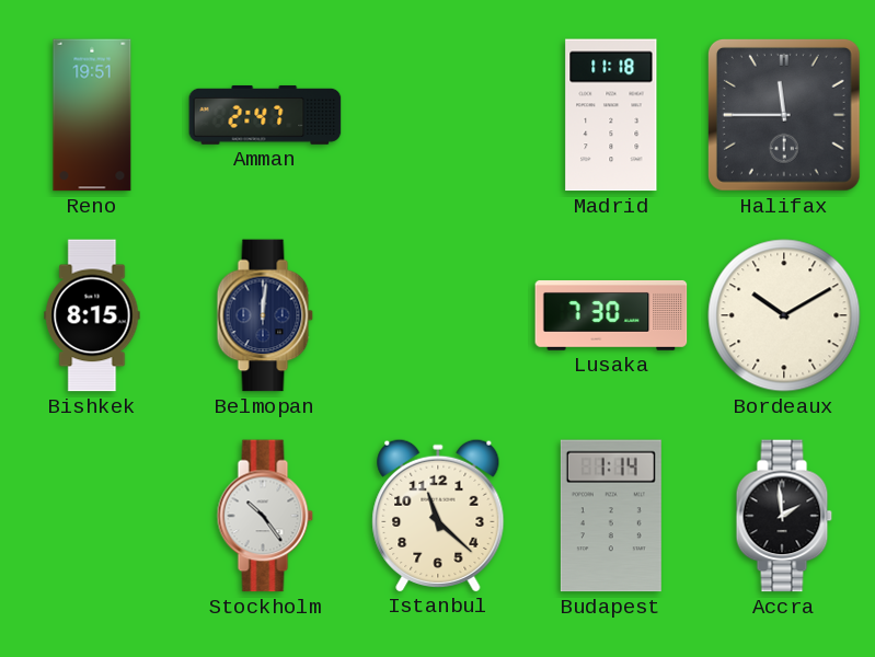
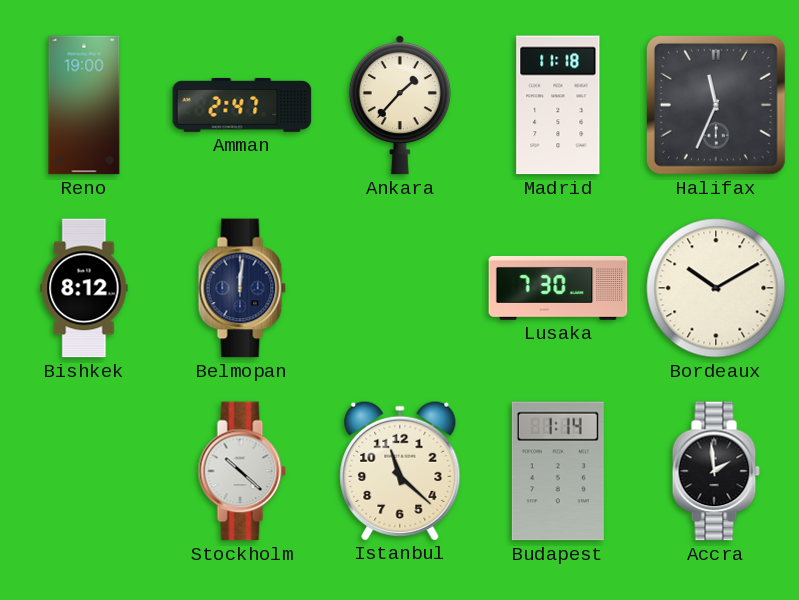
Reno: 19:51 -> 19:00 (84, 105)
Ankara: none -> 1:37 (400, 105)
Halifax: 11:45 -> 11:34 (716, 105)
Bishkek: 8:15 -> 8:12 (84, 288)
Stockholm: 10:24 -> 10:22 (242, 471)
